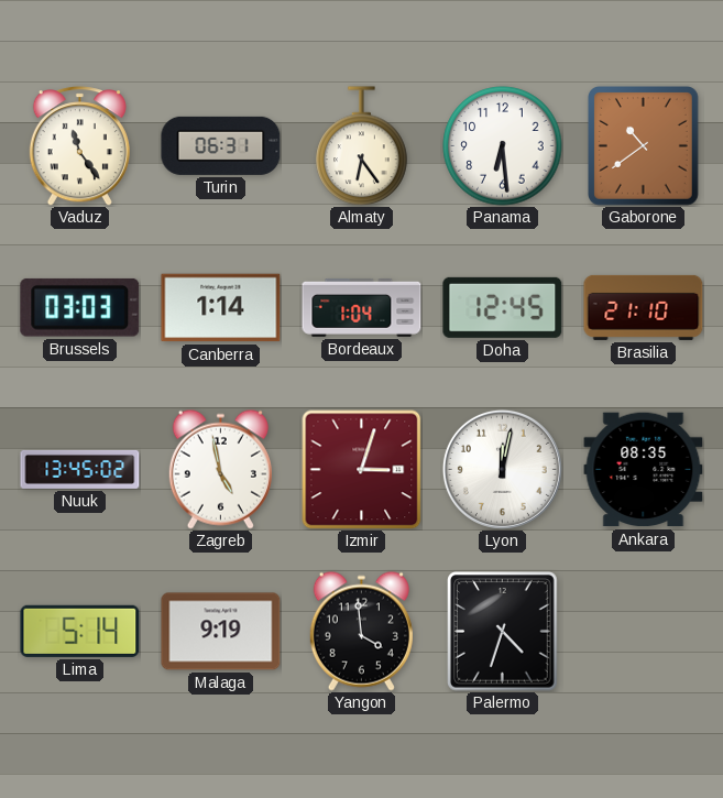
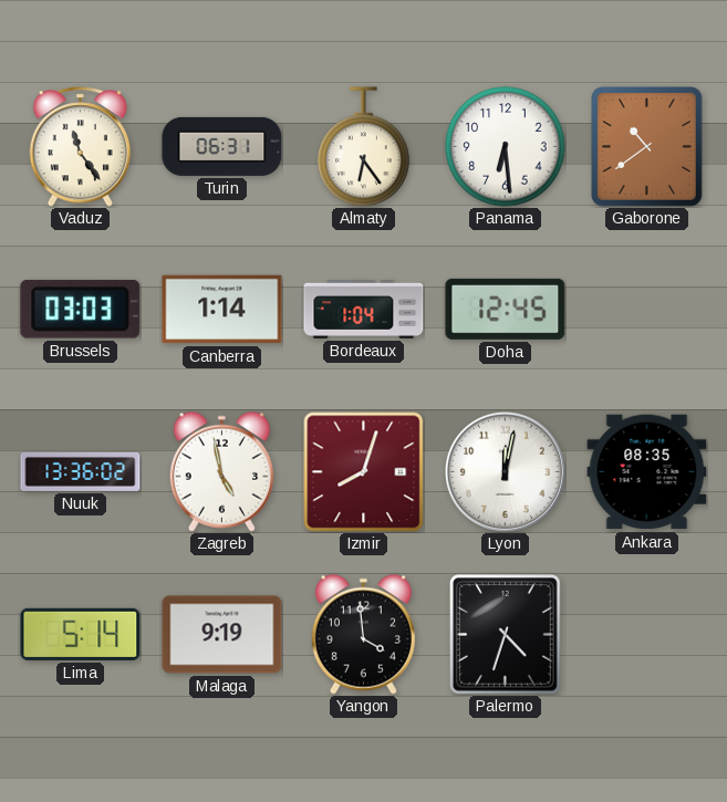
Brasilia: 21:10 -> none (644, 307)
Nuuk: 13:45 -> 13:36 (81, 471)
Izmir: 3:03 -> 8:03 (363, 471)
